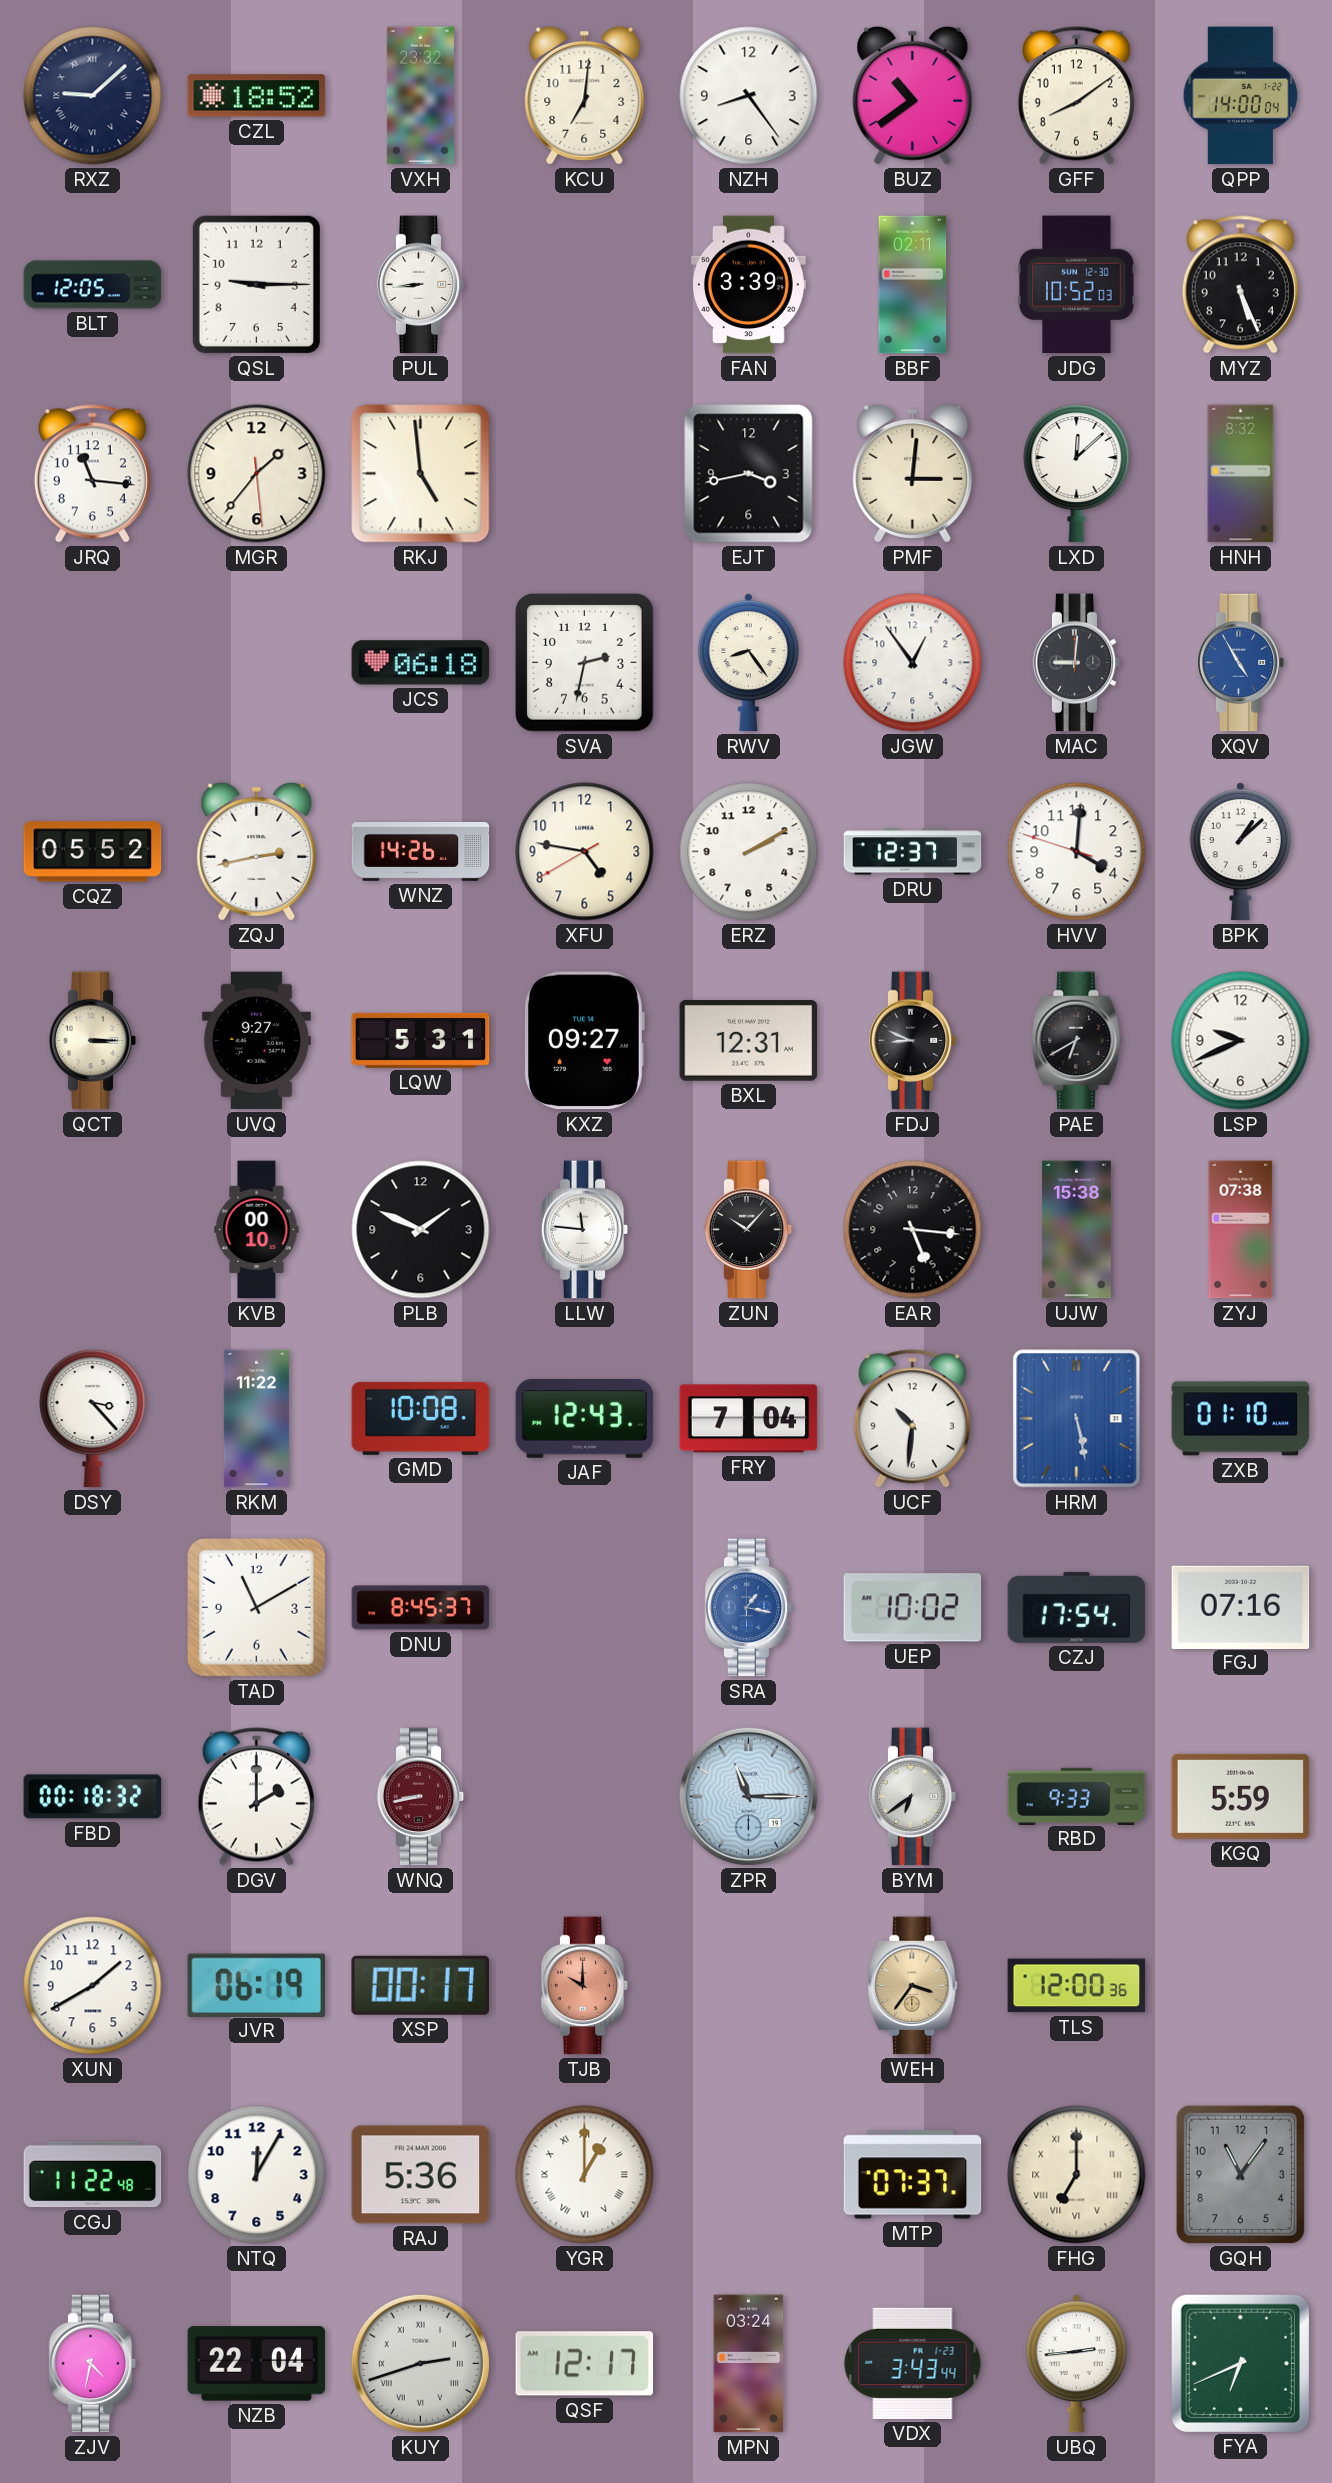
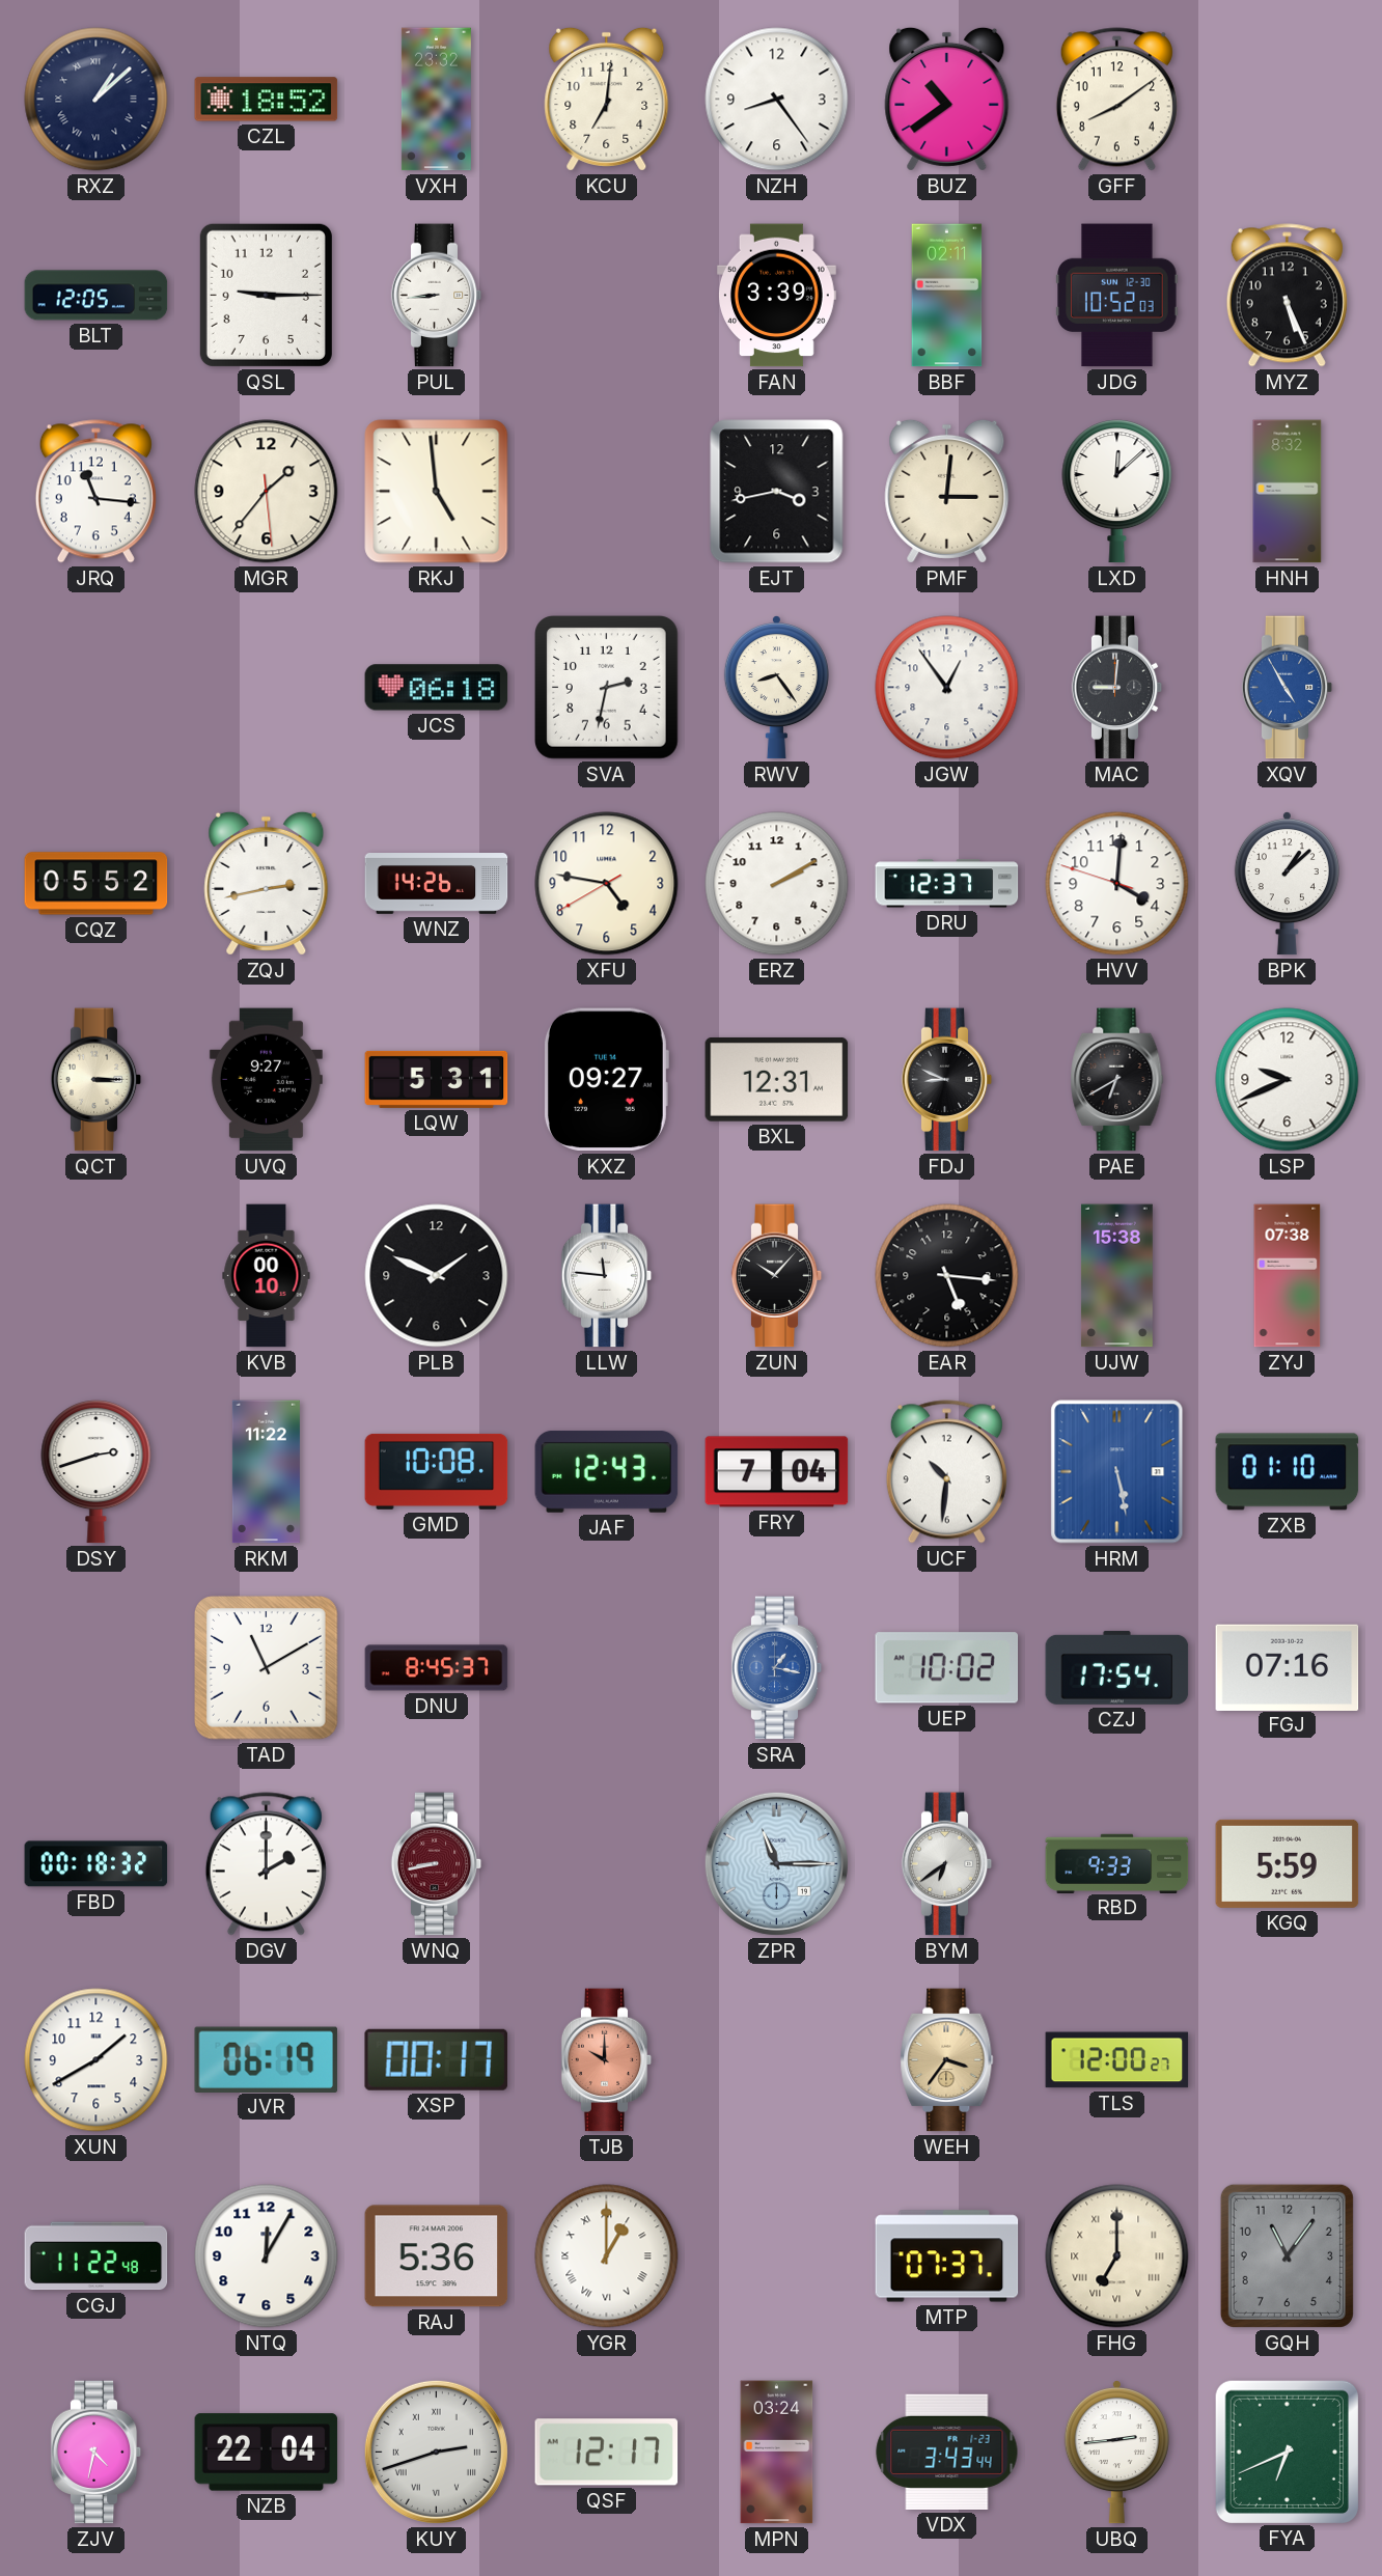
RXZ: 9:08 -> 1:08 (96, 100)
QPP: 14:00 -> none (1241, 96)
DSY: 3:23 -> 2:42 (96, 1472)
TLS: 12:00:36 -> 12:00:27 (1117, 2060)
